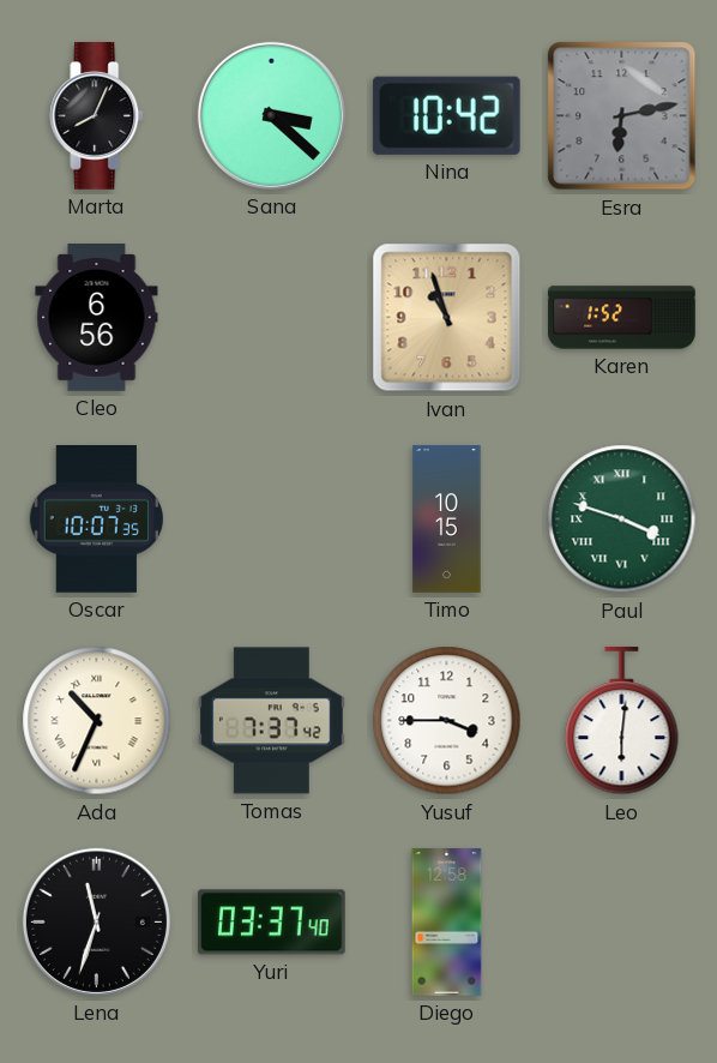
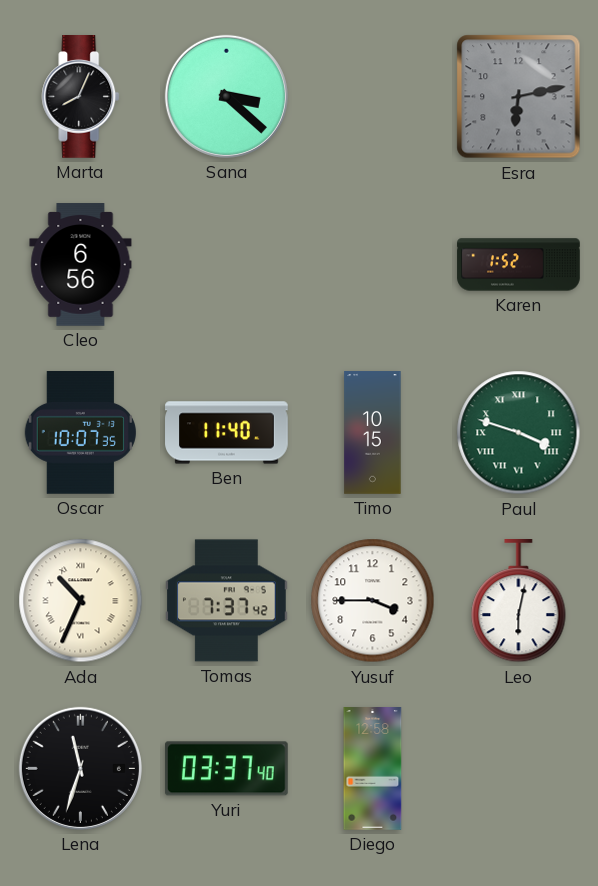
Nina: 10:42 -> none (446, 115)
Ivan: 10:57 -> none (447, 318)
Ben: none -> 11:40 (227, 433)
Leo: 6:01 -> 6:02 (519, 602)
